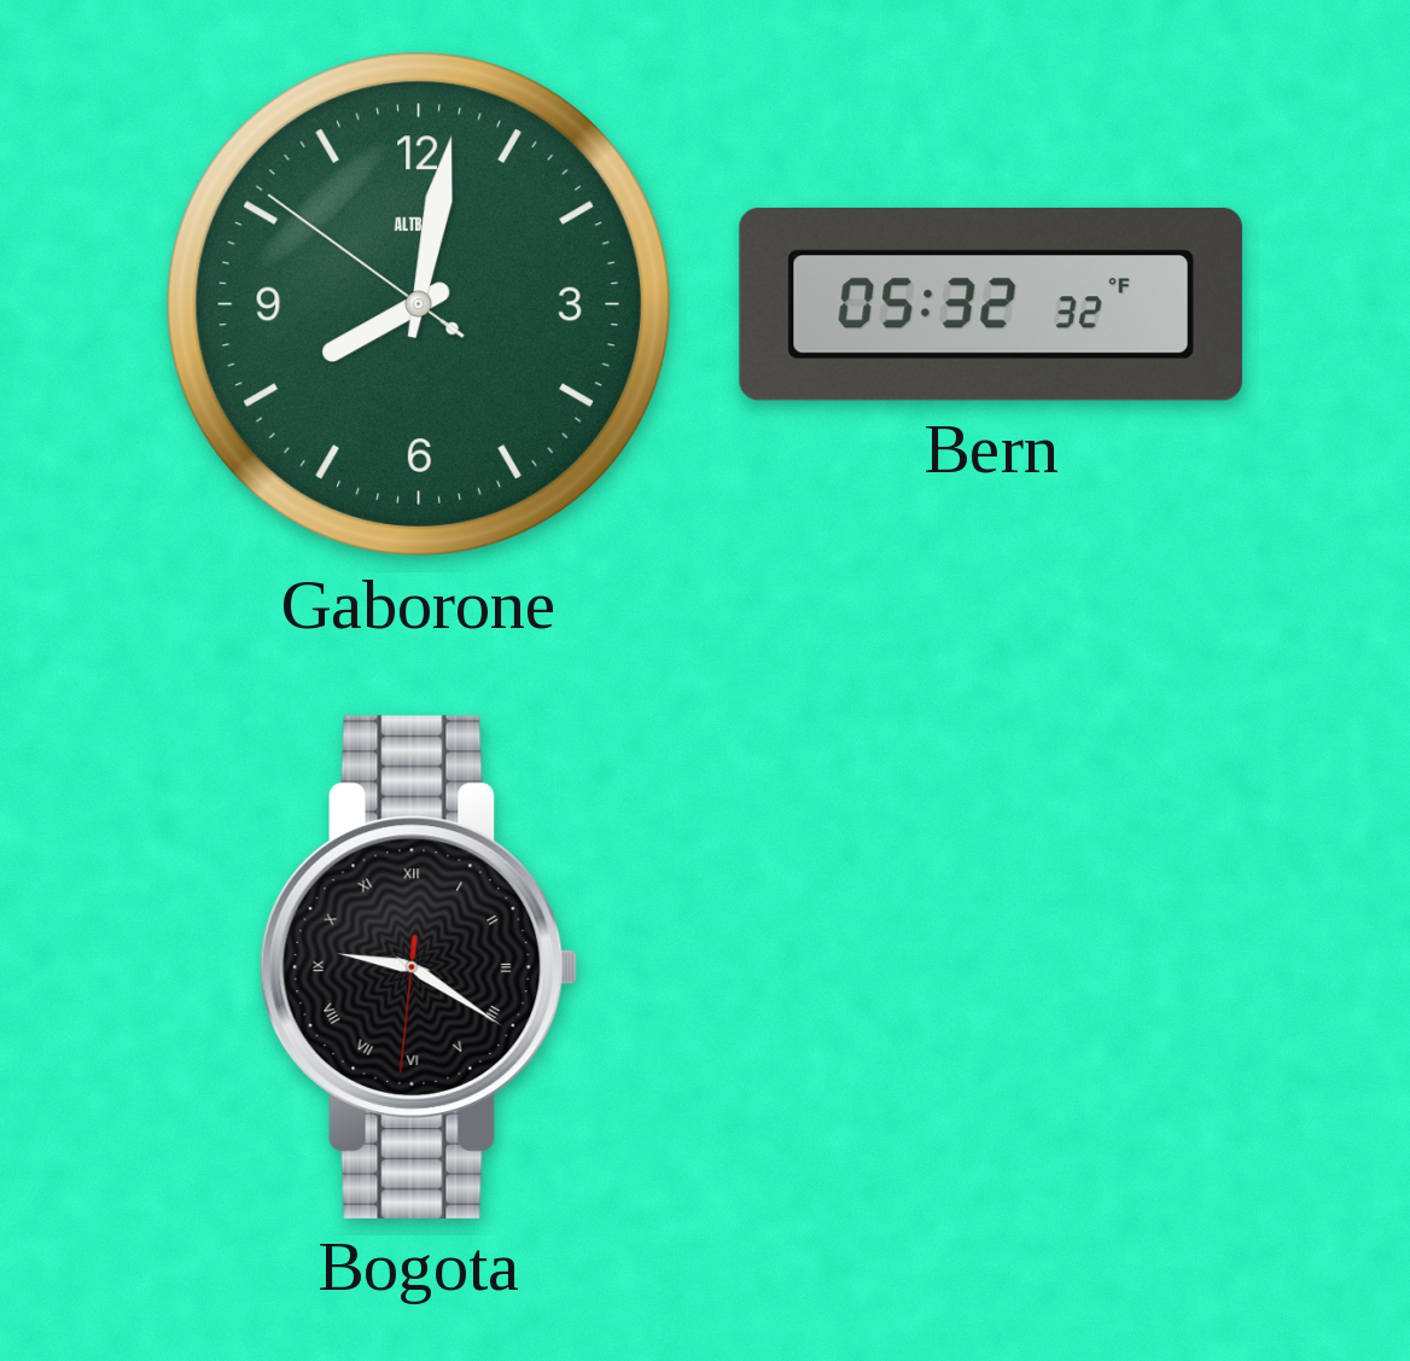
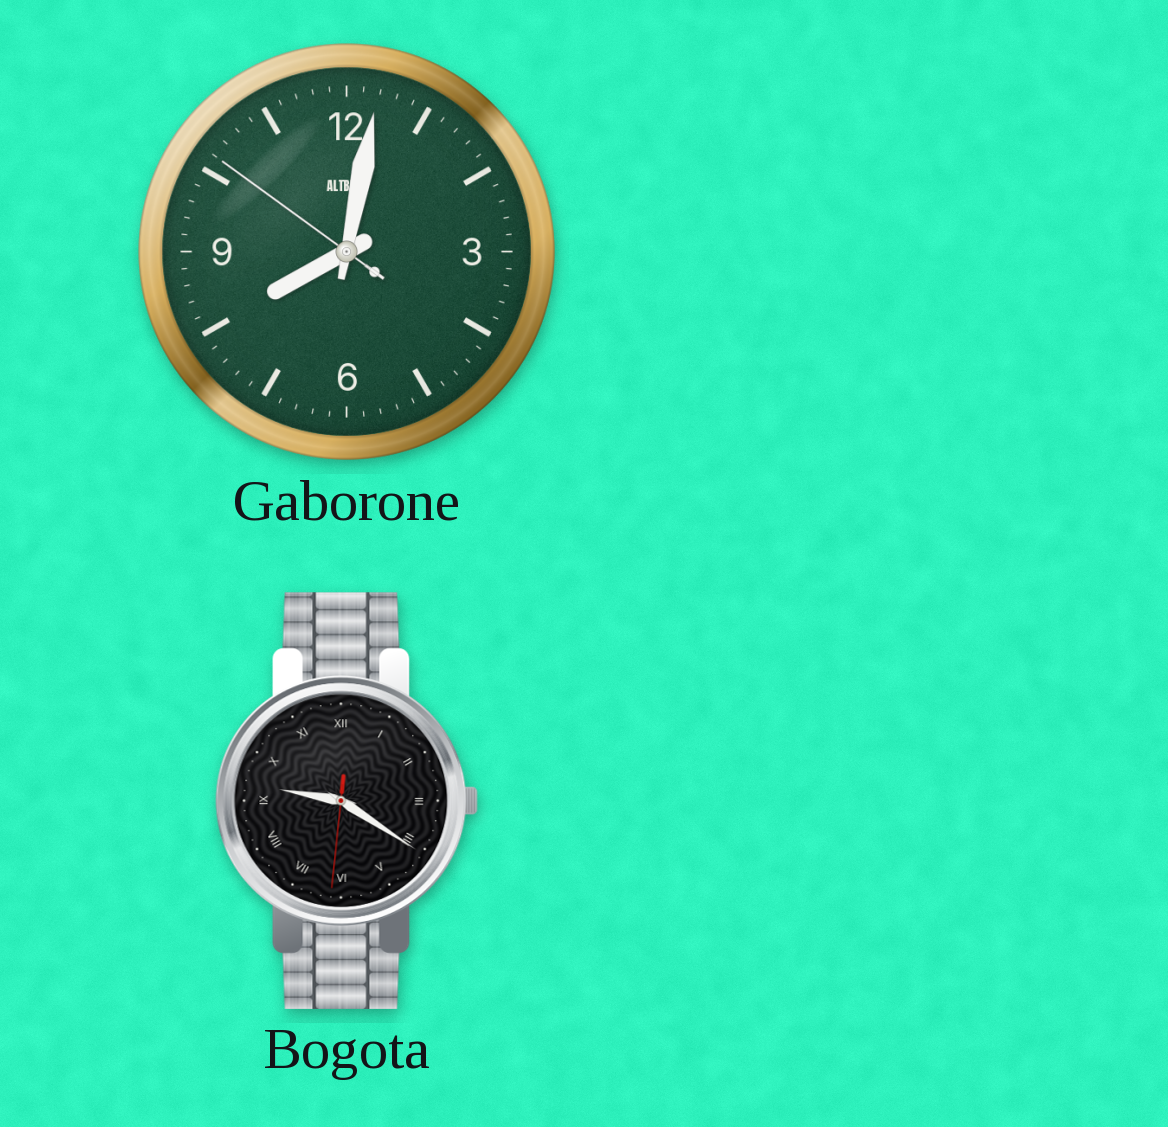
Bern: 05:32 -> none (991, 304)
